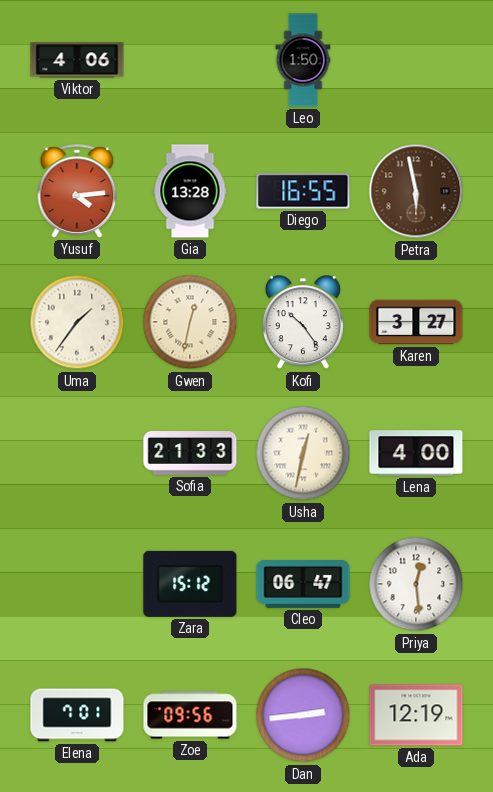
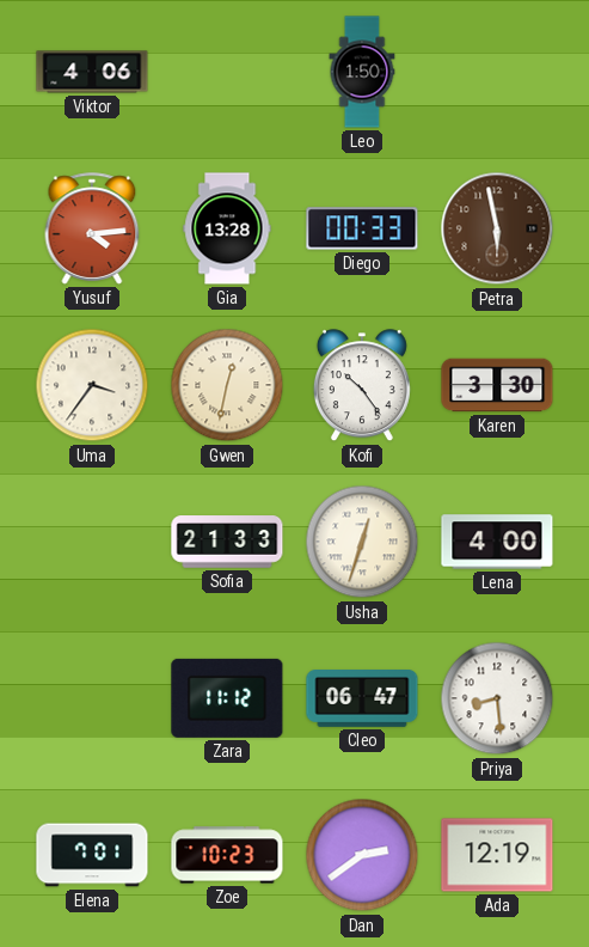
Diego: 16:55 -> 00:33 (362, 228)
Uma: 1:36 -> 3:36 (92, 385)
Karen: 3:27 -> 3:30 (497, 385)
Usha: 12:32 -> 12:33 (362, 542)
Zara: 15:12 -> 11:12 (227, 698)
Priya: 12:29 -> 8:29 (497, 698)
Zoe: 09:56 -> 10:23 (227, 855)
Dan: 2:44 -> 2:39 (362, 855)
